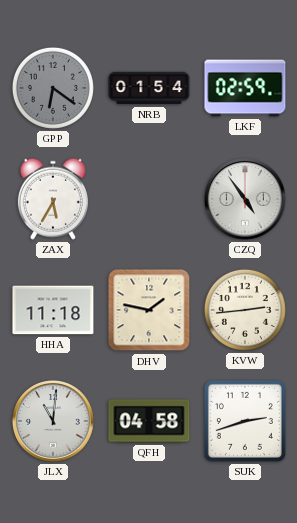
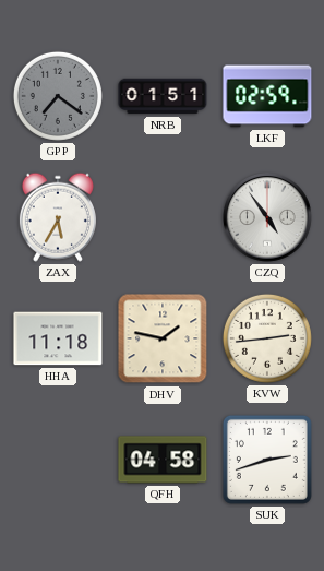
GPP: 6:21 -> 7:21 (58, 96)
NRB: 01:54 -> 01:51 (163, 96)
JLX: 11:01 -> none (54, 422)
